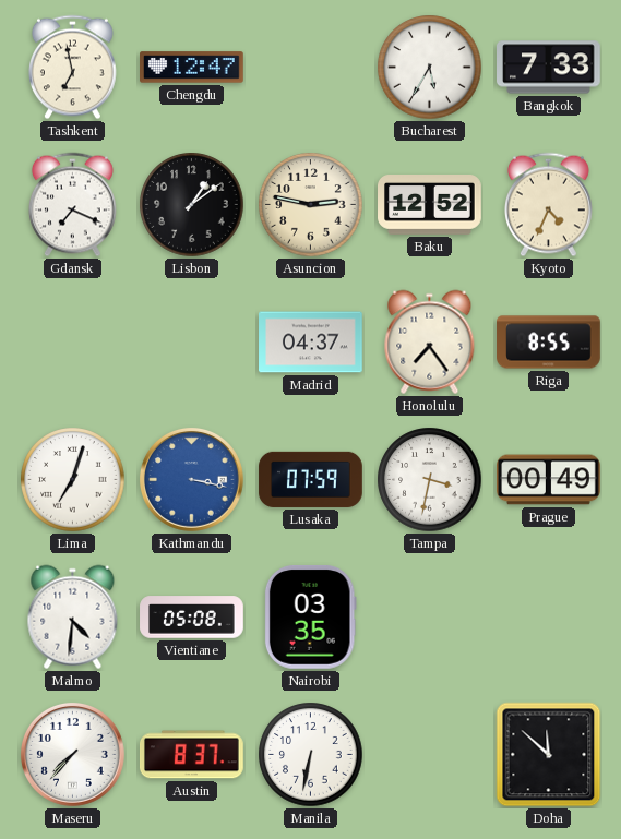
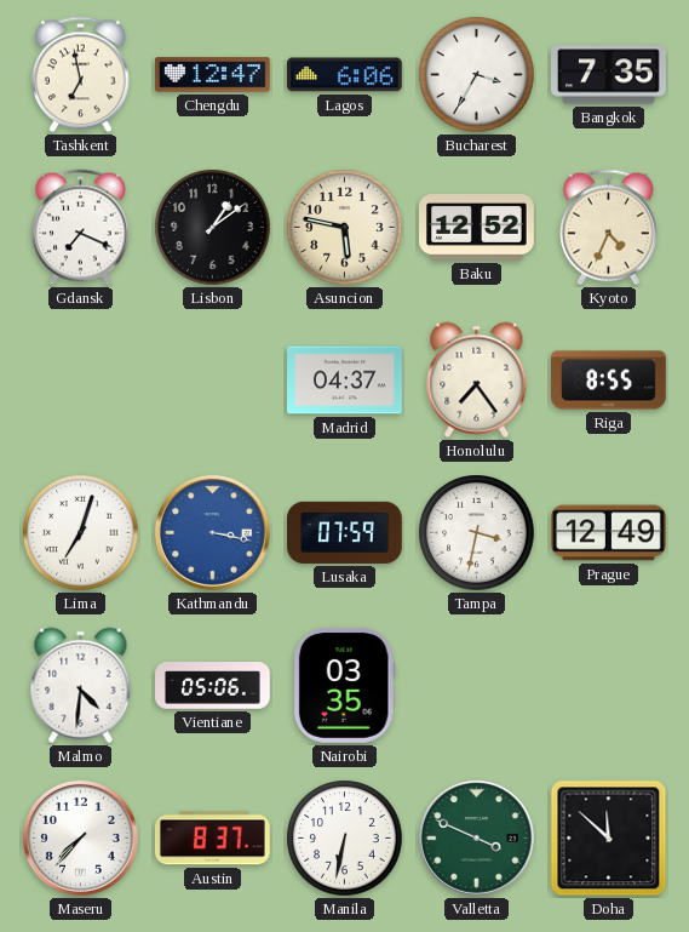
Lagos: none -> 6:06 (345, 75)
Bucharest: 5:35 -> 3:35 (477, 75)
Bangkok: 7:33 -> 7:35 (609, 75)
Asuncion: 2:47 -> 5:47 (345, 228)
Prague: 00:49 -> 12:49 (609, 533)
Vientiane: 05:08 -> 05:06 (213, 686)
Valletta: none -> 3:49 (477, 839)
